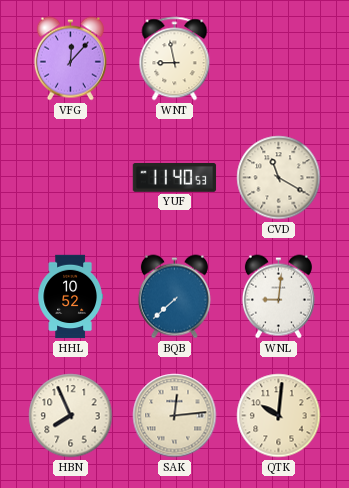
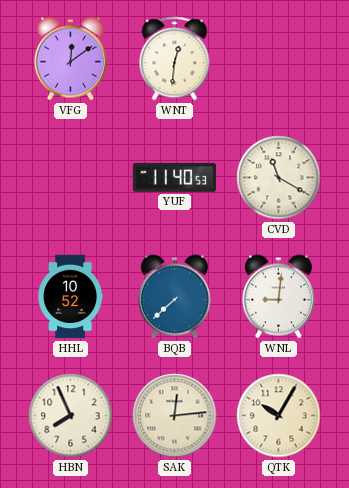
VFG: 12:07 -> 12:09 (70, 59)
WNT: 8:58 -> 12:31 (175, 59)
QTK: 10:01 -> 10:05 (279, 416)
